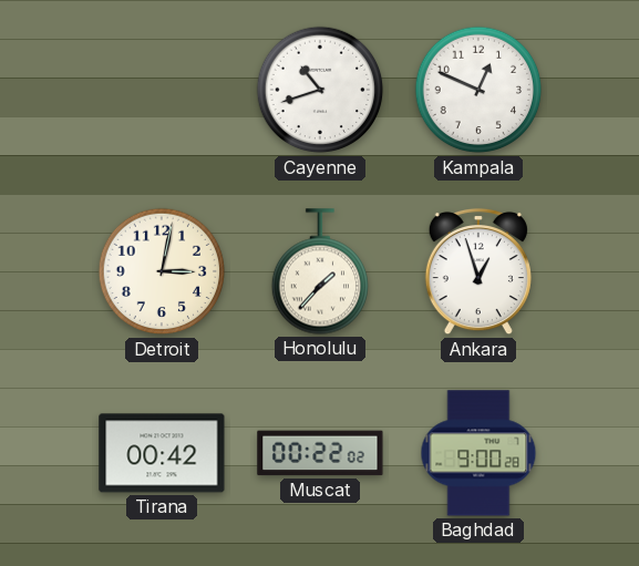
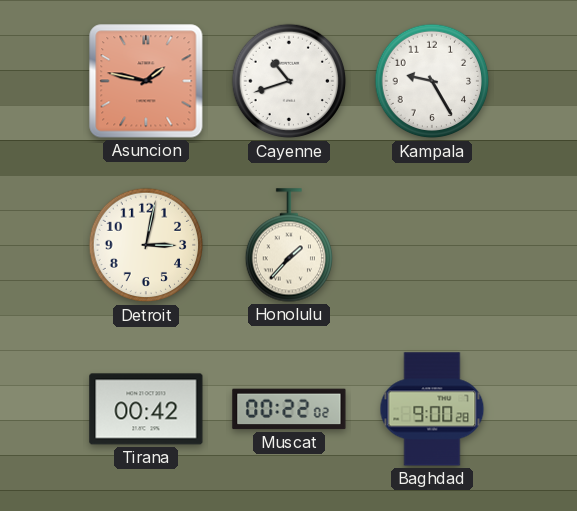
Asuncion: none -> 1:47 (146, 81)
Kampala: 12:49 -> 9:25 (432, 81)
Ankara: 12:57 -> none (478, 271)
